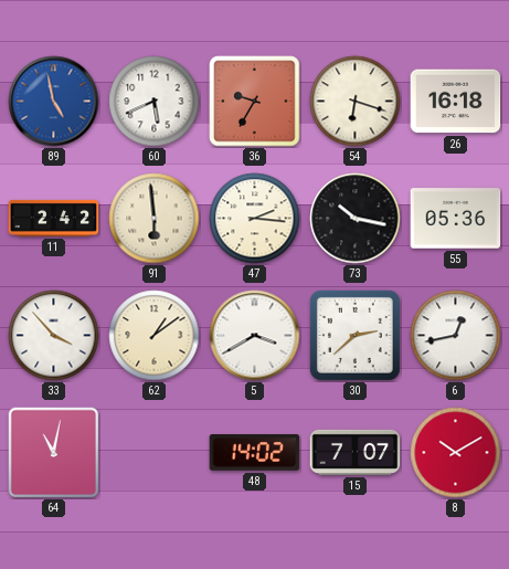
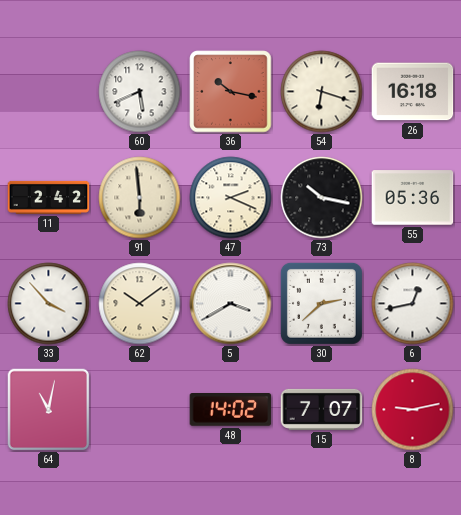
89: 4:58 -> none (54, 102)
36: 9:35 -> 10:17 (231, 92)
47: 2:16 -> 2:19 (231, 198)
62: 1:09 -> 10:09 (140, 304)
8: 10:10 -> 9:13 (413, 410)
